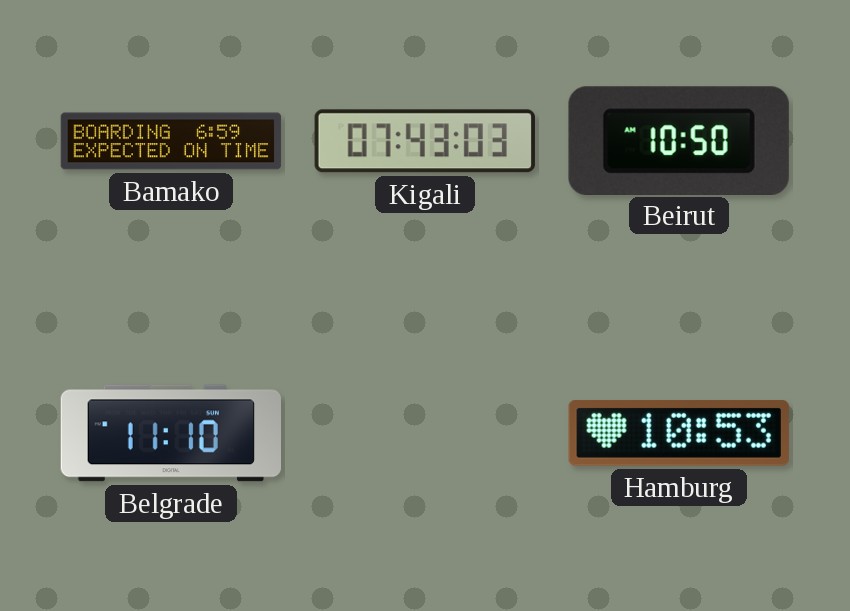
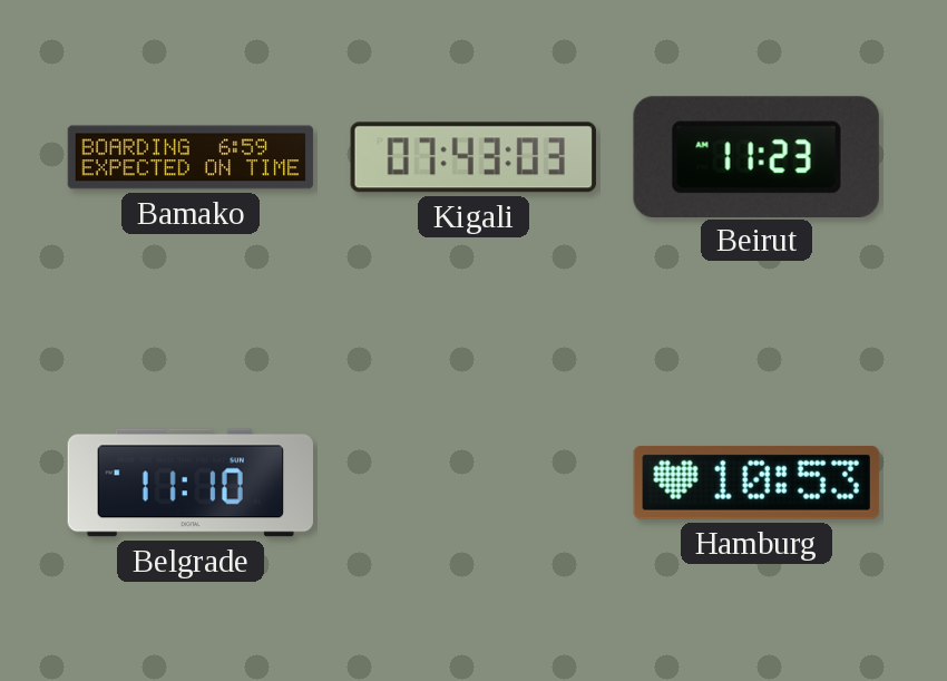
Beirut: 10:50 -> 11:23 (756, 156)
